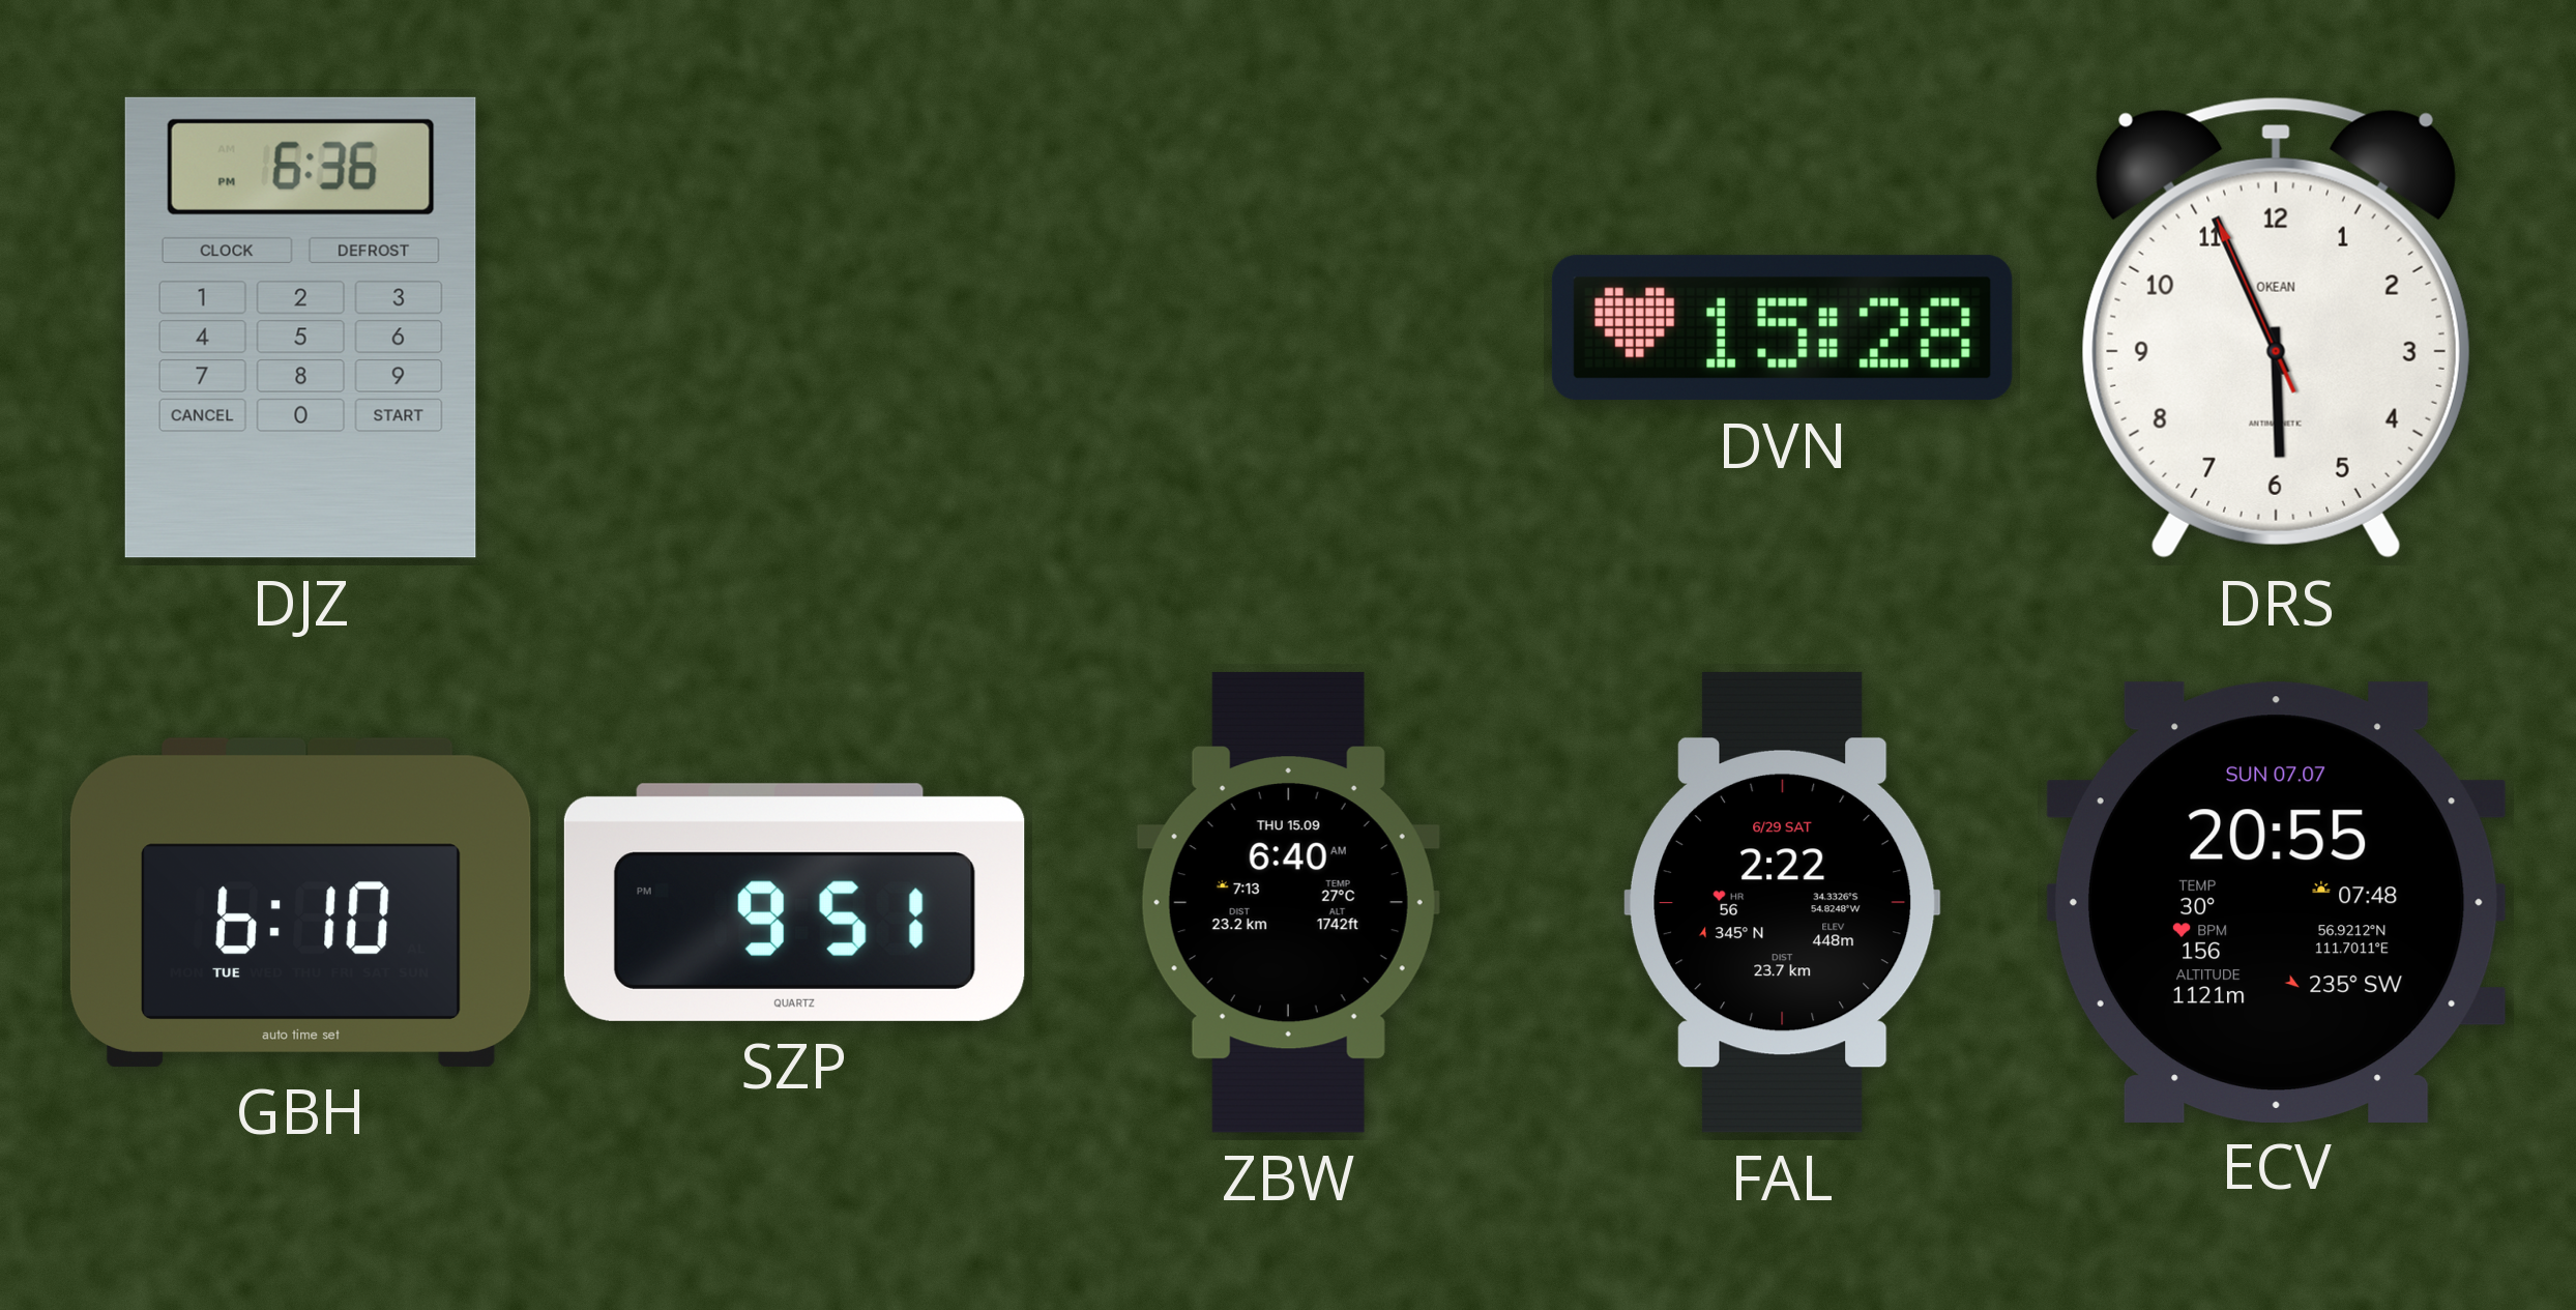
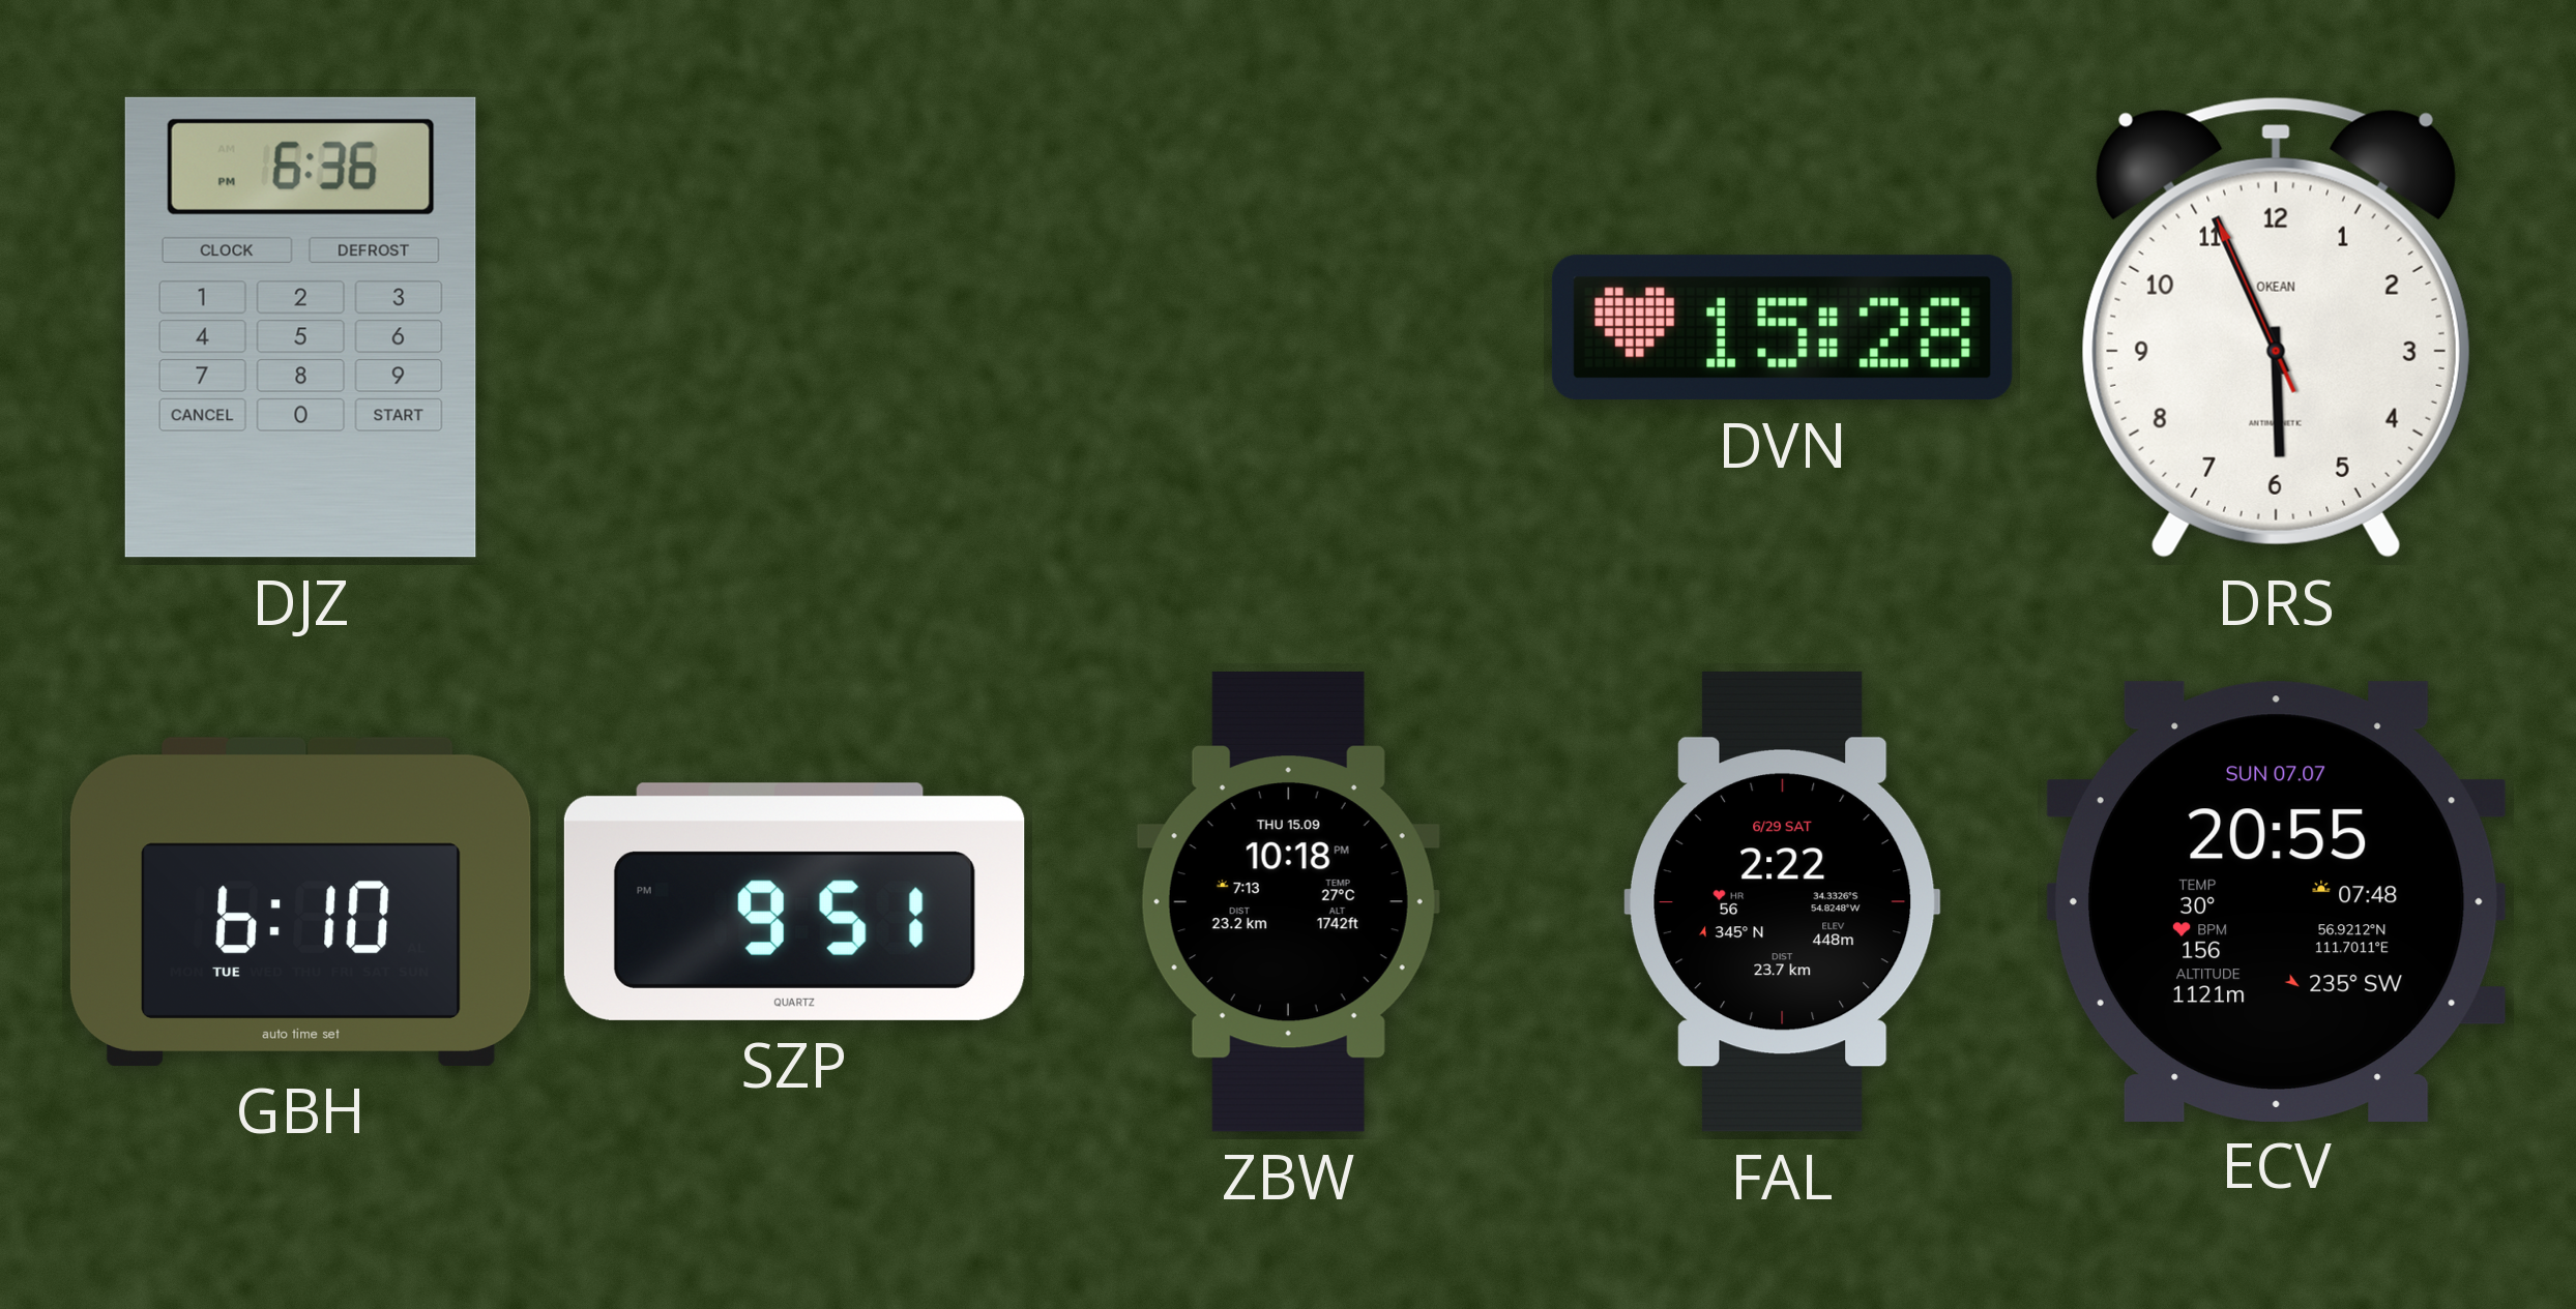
ZBW: 6:40 -> 10:18 (1288, 901)
